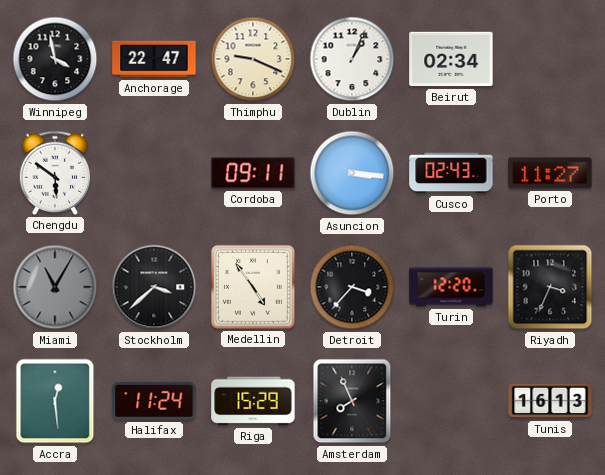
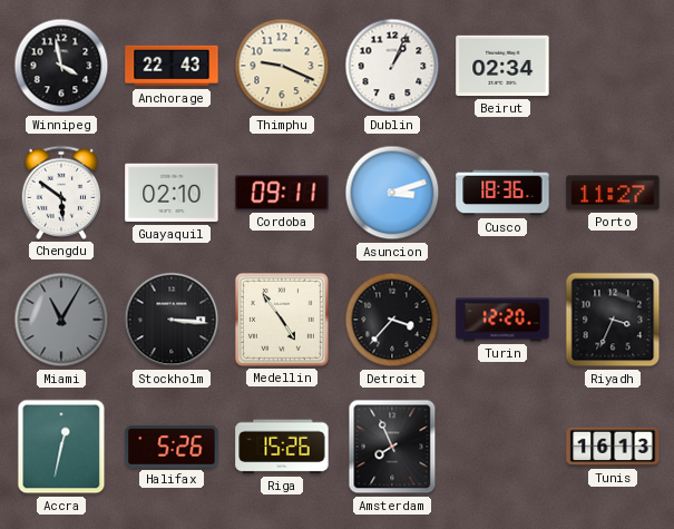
Anchorage: 22:47 -> 22:43 (172, 66)
Guayaquil: none -> 02:10 (172, 193)
Asuncion: 3:16 -> 3:12 (392, 193)
Cusco: 02:43 -> 18:36 (502, 193)
Stockholm: 3:38 -> 3:16 (172, 320)
Accra: 12:29 -> 12:32 (61, 447)
Halifax: 11:24 -> 5:26 (172, 447)
Riga: 15:29 -> 15:26 (282, 447)
